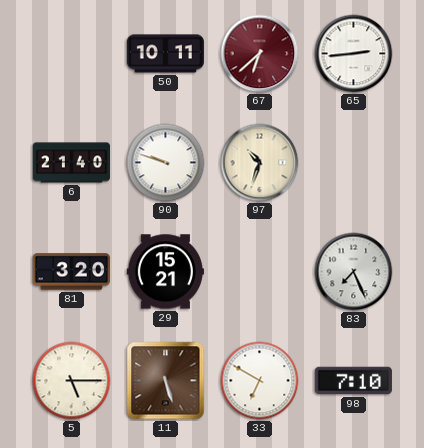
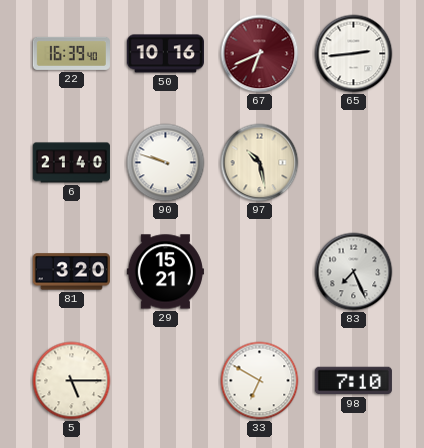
22: none -> 16:39 (71, 53)
50: 10:11 -> 10:16 (165, 54)
67: 6:38 -> 6:41 (260, 54)
97: 10:33 -> 10:28 (260, 163)
11: 5:27 -> none (166, 381)
